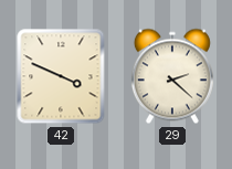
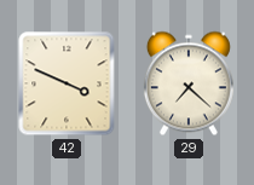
29: 2:22 -> 7:22 (189, 83)
